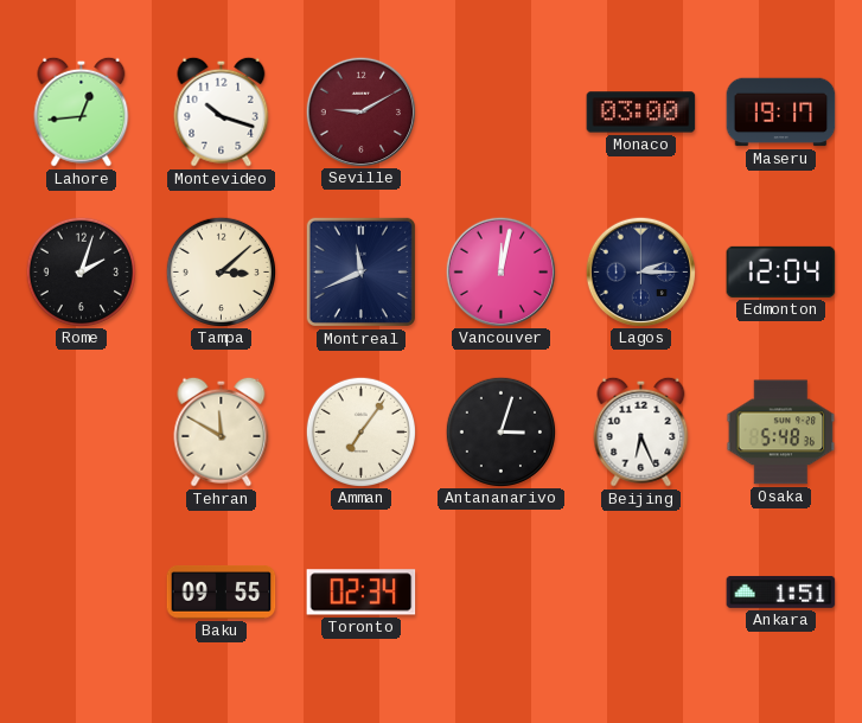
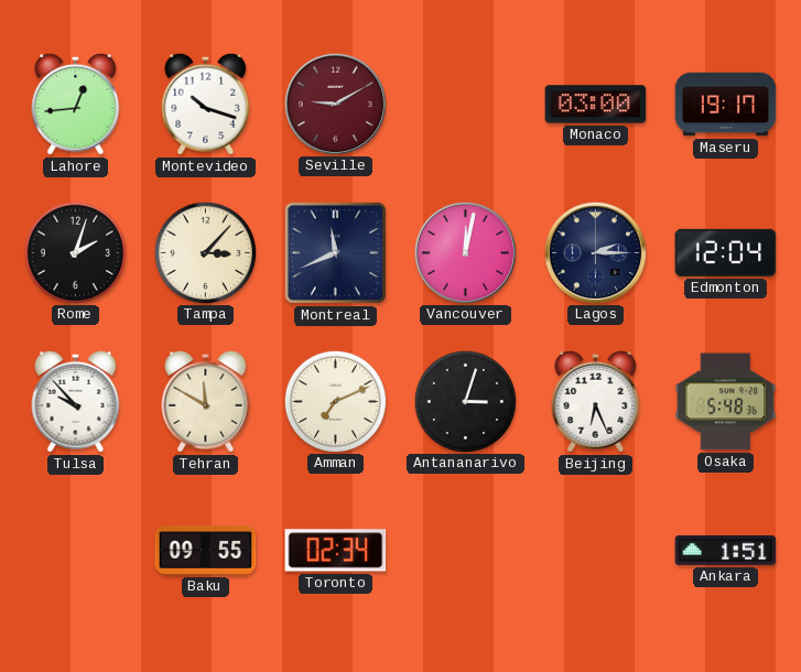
Tampa: 3:08 -> 3:07 (205, 252)
Tulsa: none -> 9:53 (76, 401)
Amman: 7:06 -> 7:11 (335, 401)
